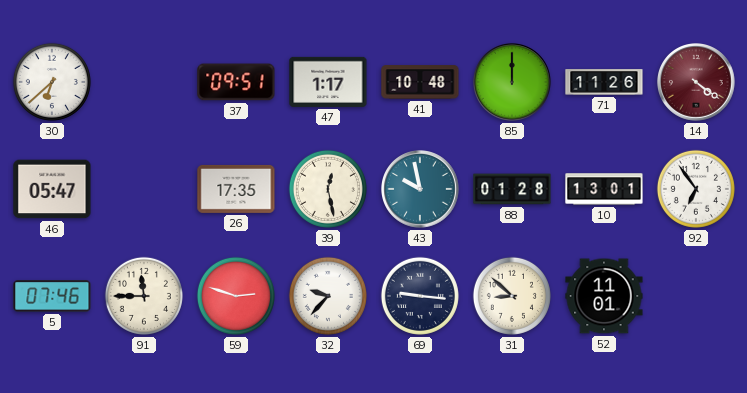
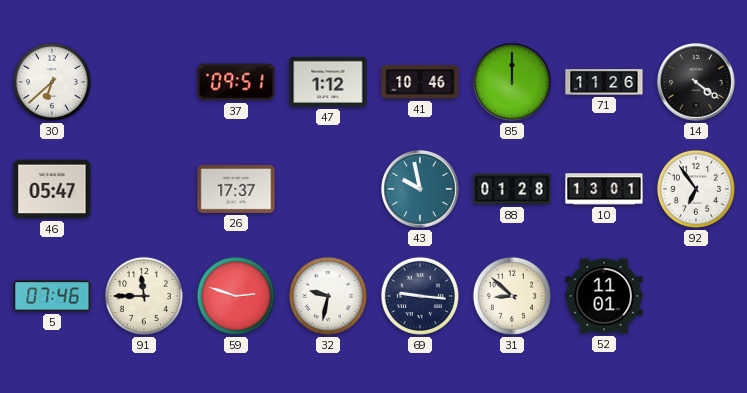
47: 1:17 -> 1:12 (328, 82)
41: 10:48 -> 10:46 (420, 82)
14 dial: burgundy -> black (697, 83)
26: 17:35 -> 17:37 (236, 189)
39: 12:28 -> none (328, 189)
32: 9:37 -> 9:32 (328, 296)
